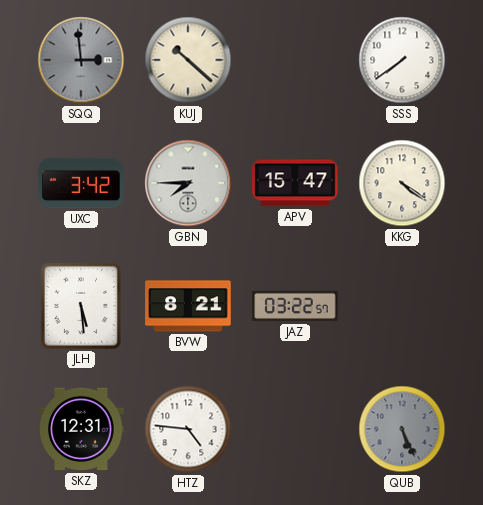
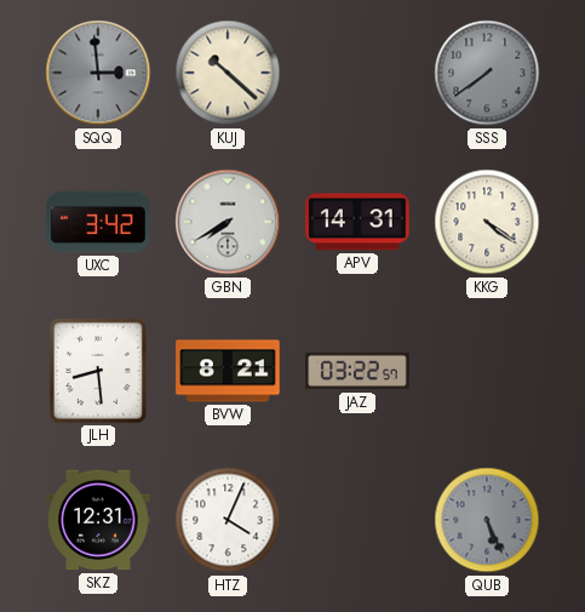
SSS dial: white -> grey (487, 73)
GBN: 7:45 -> 7:40 (228, 222)
APV: 15:47 -> 14:31 (357, 222)
JLH: 5:29 -> 8:29 (98, 371)
HTZ: 4:46 -> 4:04 (228, 520)
